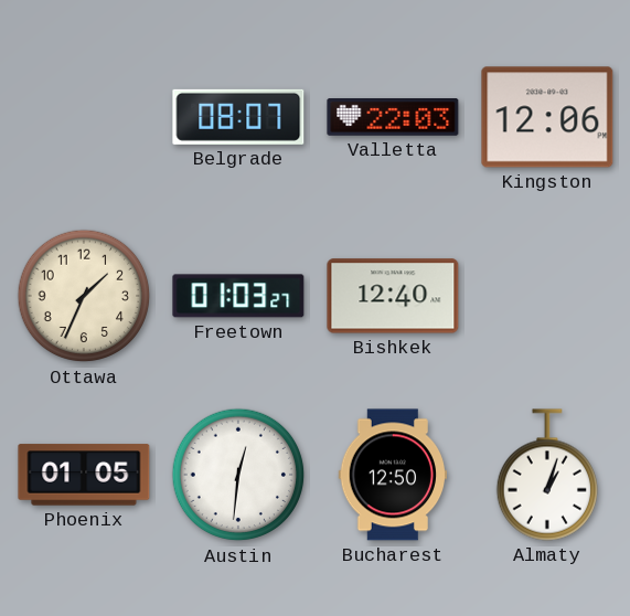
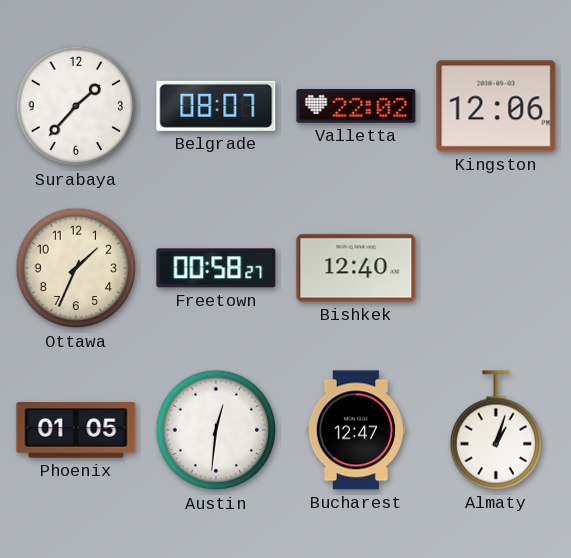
Surabaya: none -> 1:37 (76, 106)
Valletta: 22:03 -> 22:02 (356, 107)
Freetown: 01:03 -> 00:58 (216, 268)
Bucharest: 12:50 -> 12:47 (356, 430)
